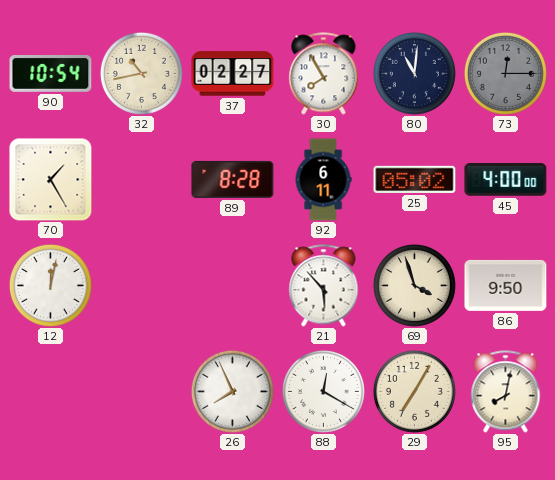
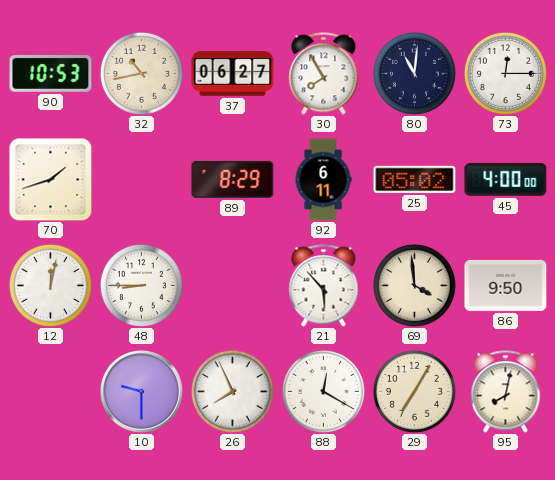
90: 10:54 -> 10:53 (51, 74)
37: 02:27 -> 06:27 (233, 74)
73 dial: grey -> white (505, 73)
70: 1:25 -> 1:42 (51, 180)
89: 8:28 -> 8:29 (233, 179)
48: none -> 8:45 (141, 285)
69: 3:57 -> 3:59 (414, 285)
10: none -> 9:30 (142, 392)
